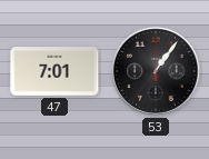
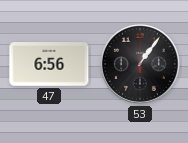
47: 7:01 -> 6:56 (49, 64)
